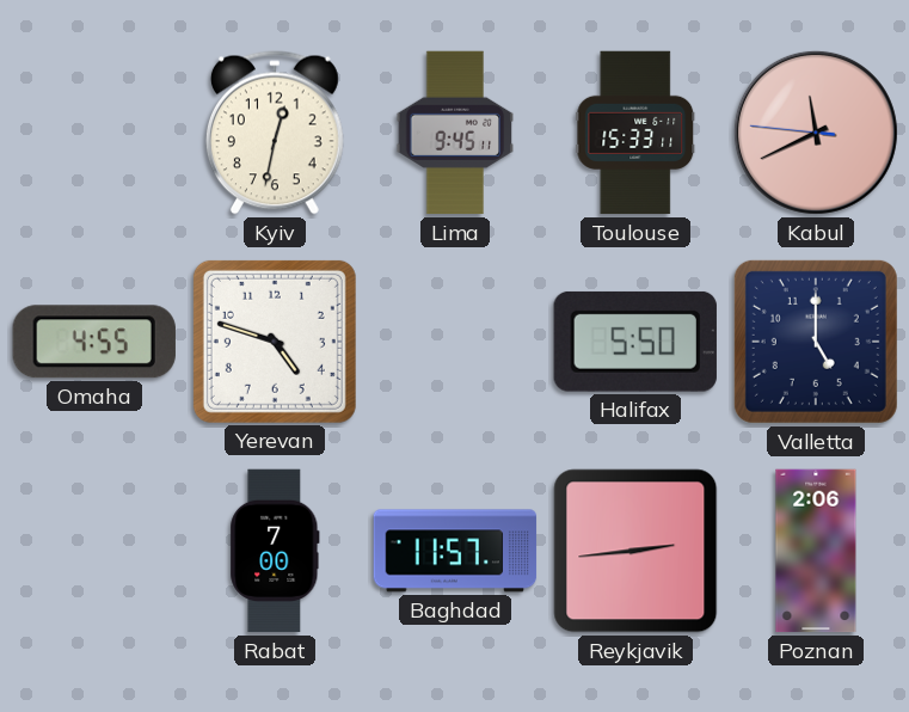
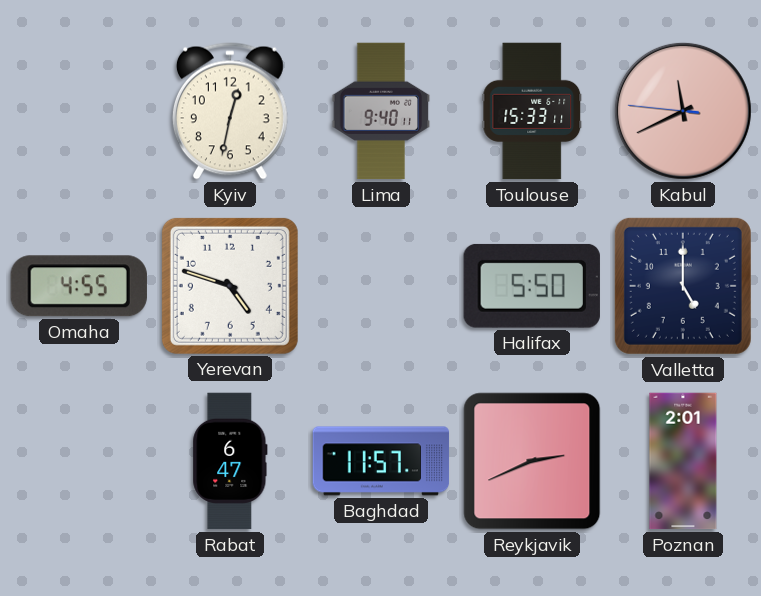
Lima: 9:45 -> 9:40 (381, 111)
Rabat: 7:00 -> 6:47 (230, 461)
Reykjavik: 2:44 -> 2:41 (532, 461)
Poznan: 2:06 -> 2:01 (683, 461)
